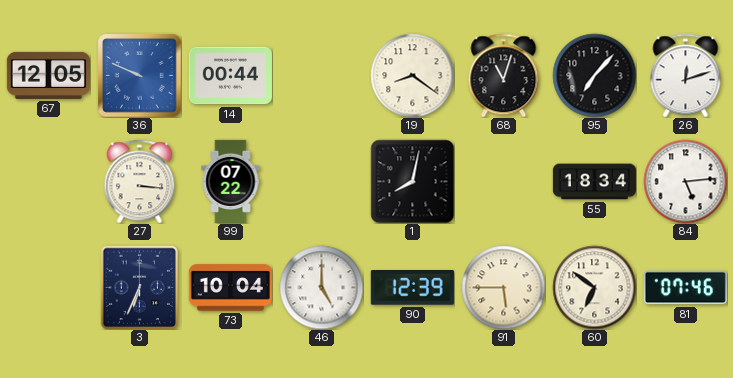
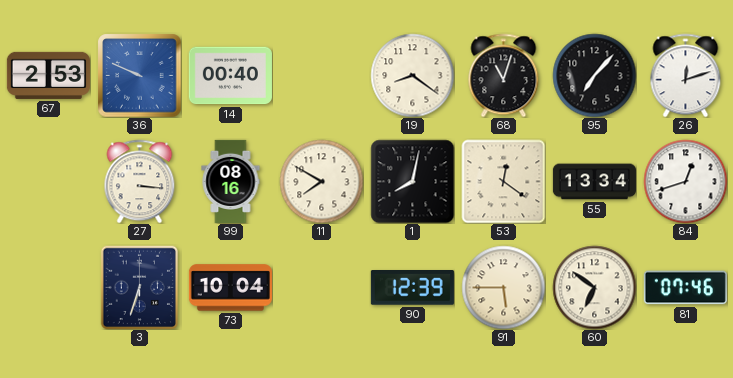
67: 12:05 -> 2:53 (48, 75)
14: 00:44 -> 00:40 (230, 76)
99: 07:22 -> 08:16 (231, 181)
11: none -> 7:50 (321, 181)
53: none -> 12:21 (503, 181)
55: 18:34 -> 13:34 (594, 182)
84: 5:14 -> 12:42 (685, 181)
3: 6:34 -> 6:33 (139, 287)
46: 5:00 -> none (321, 287)
